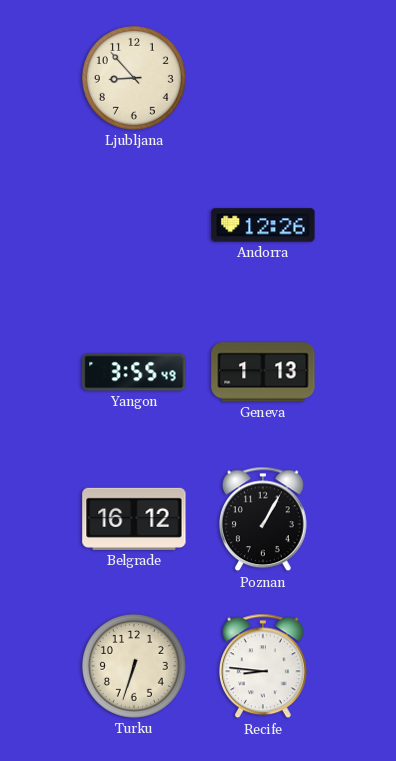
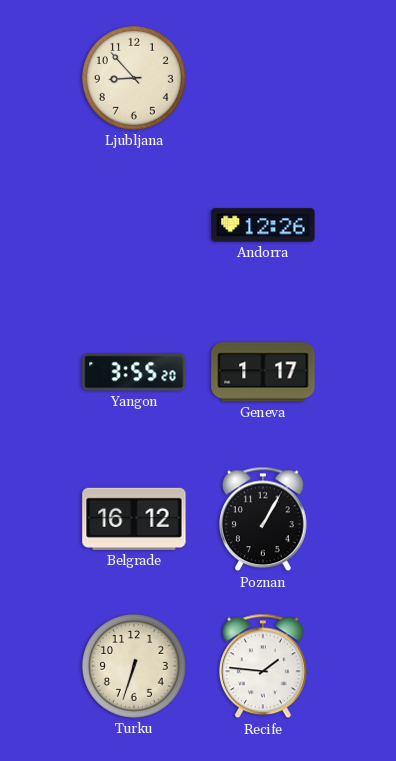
Yangon: 3:55:49 -> 3:55:20 (134, 372)
Geneva: 1:13 -> 1:17 (263, 372)
Recife: 8:46 -> 1:46 (263, 666)
